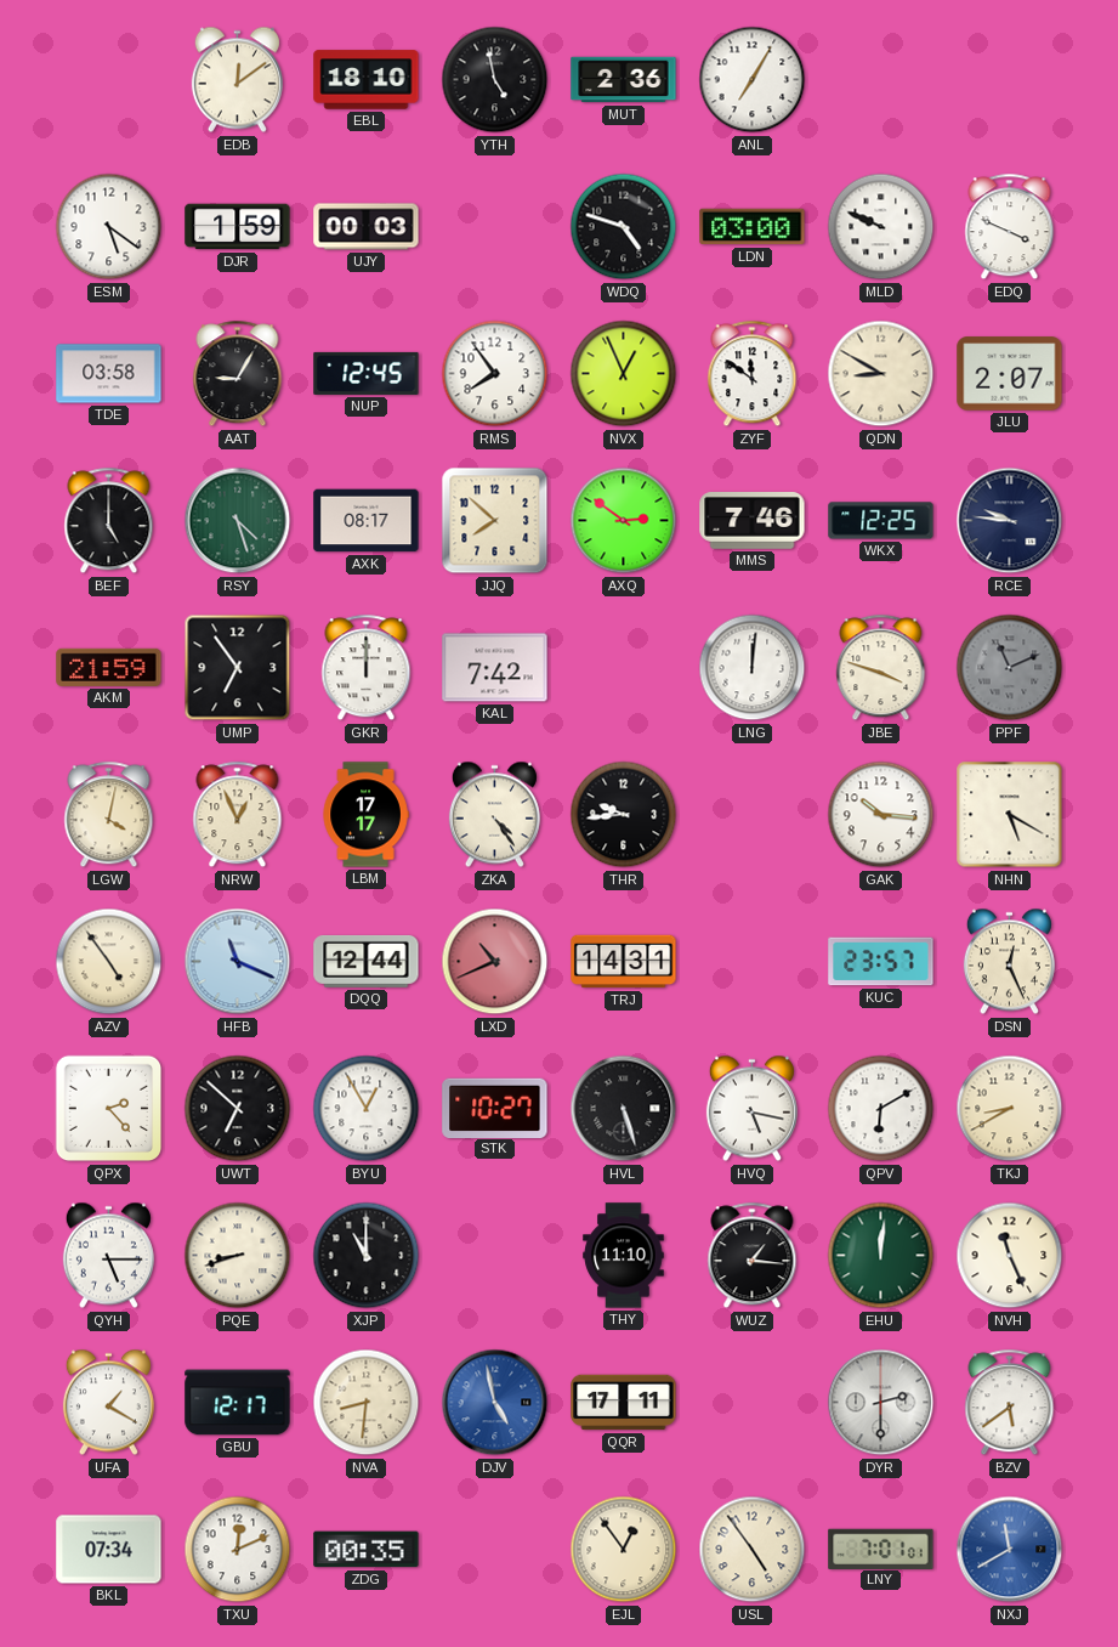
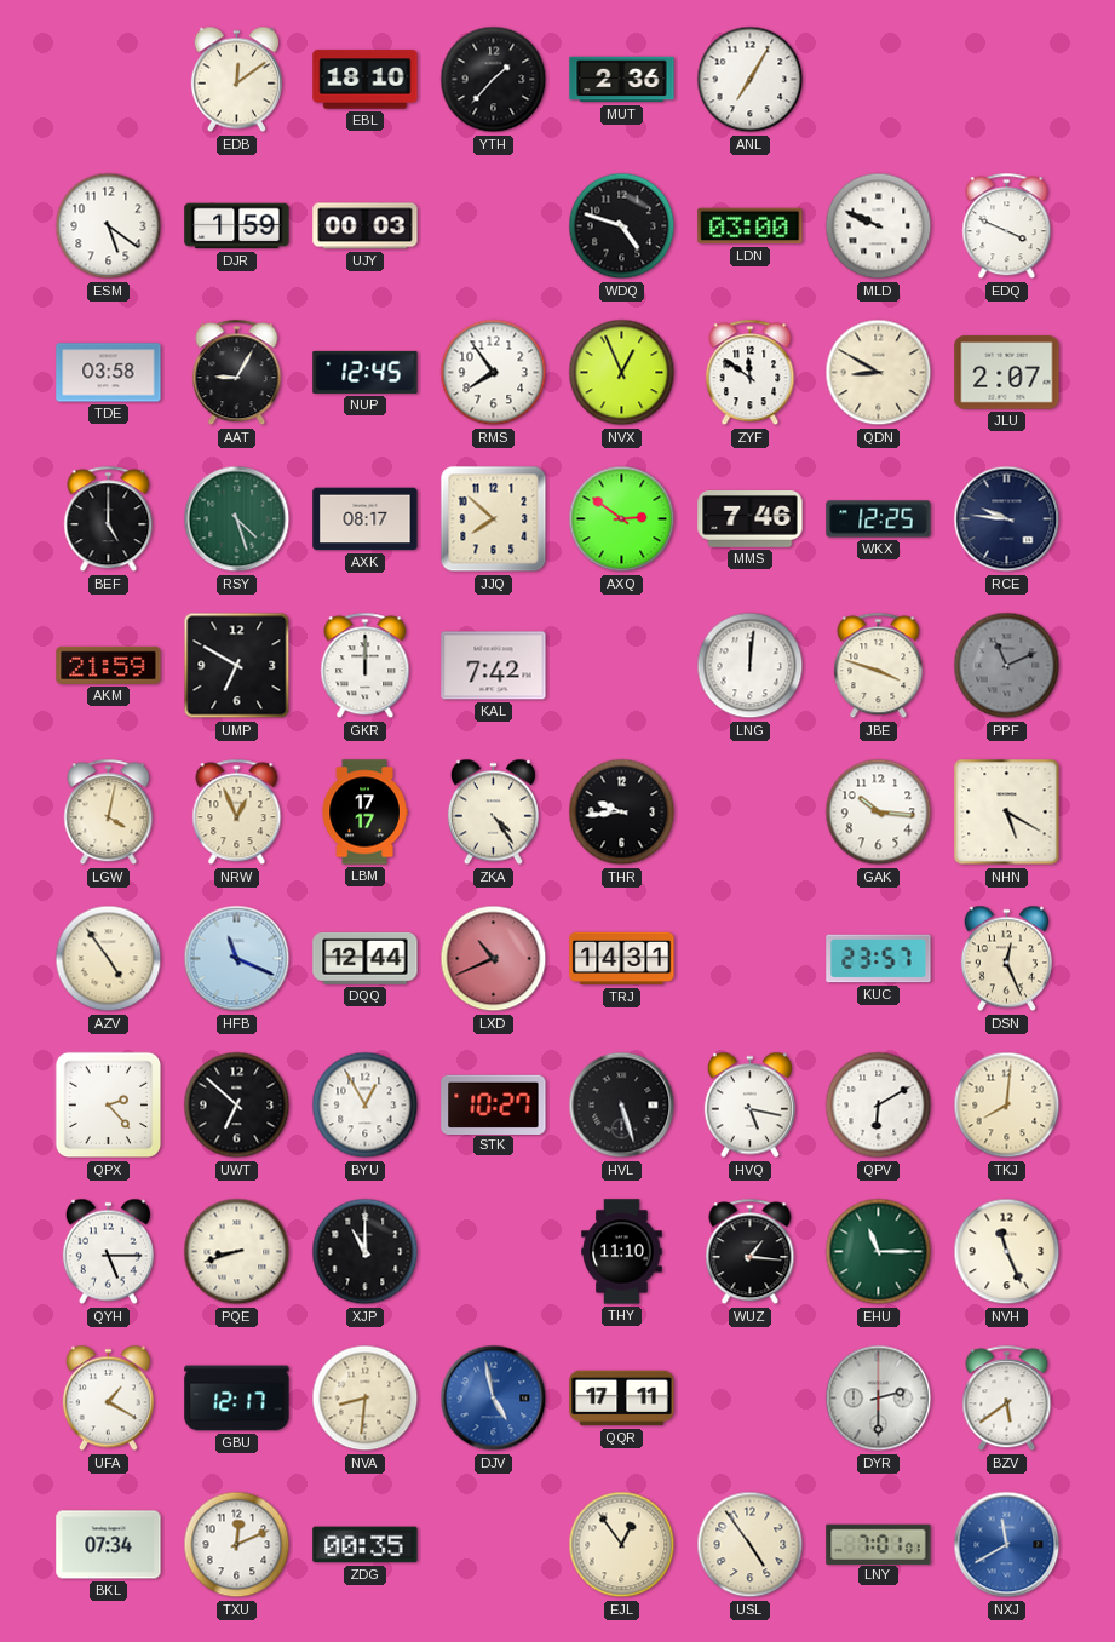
YTH: 4:58 -> 1:37 (494, 80)
UMP: 6:54 -> 6:50 (237, 666)
TKJ: 8:40 -> 8:01 (1007, 1106)
EHU: 12:01 -> 11:15 (879, 1252)
